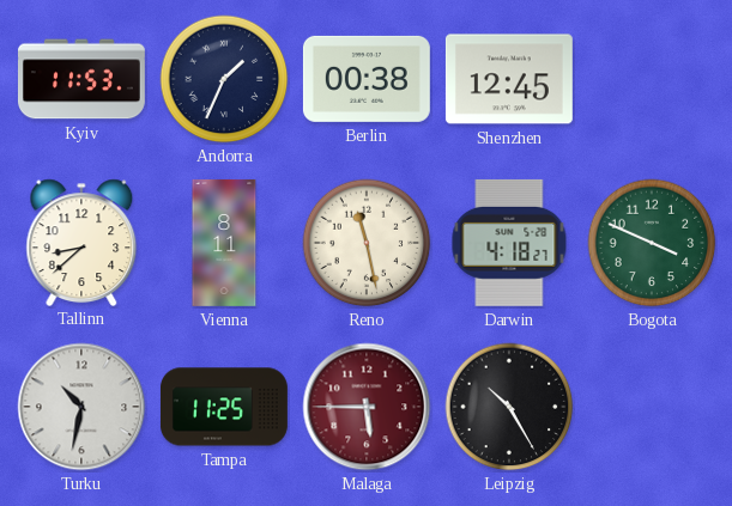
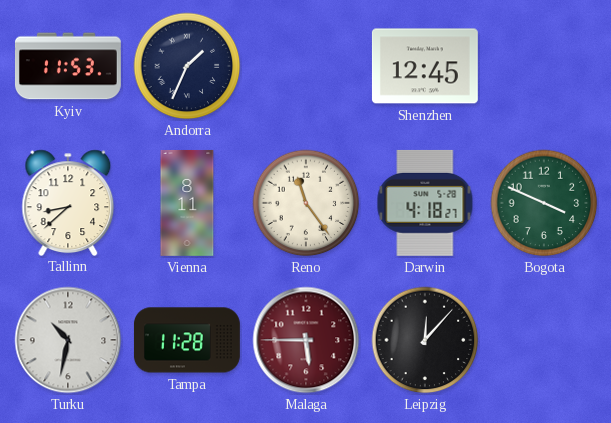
Berlin: 00:38 -> none (367, 79)
Reno: 11:28 -> 11:24 (306, 203)
Tampa: 11:25 -> 11:28 (187, 340)
Leipzig: 10:25 -> 12:07 (425, 340)
